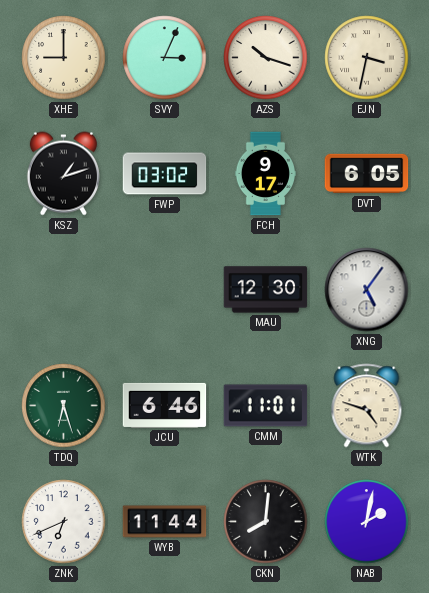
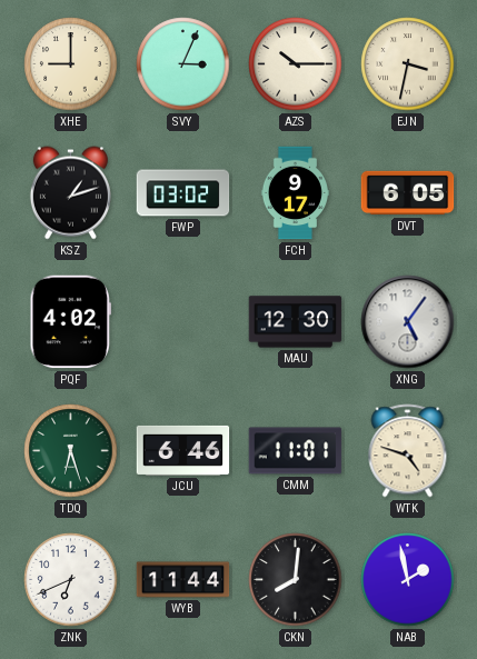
AZS: 10:18 -> 10:15 (296, 64)
PQF: none -> 4:02 (70, 322)
NAB: 2:02 -> 1:58 (408, 580)
